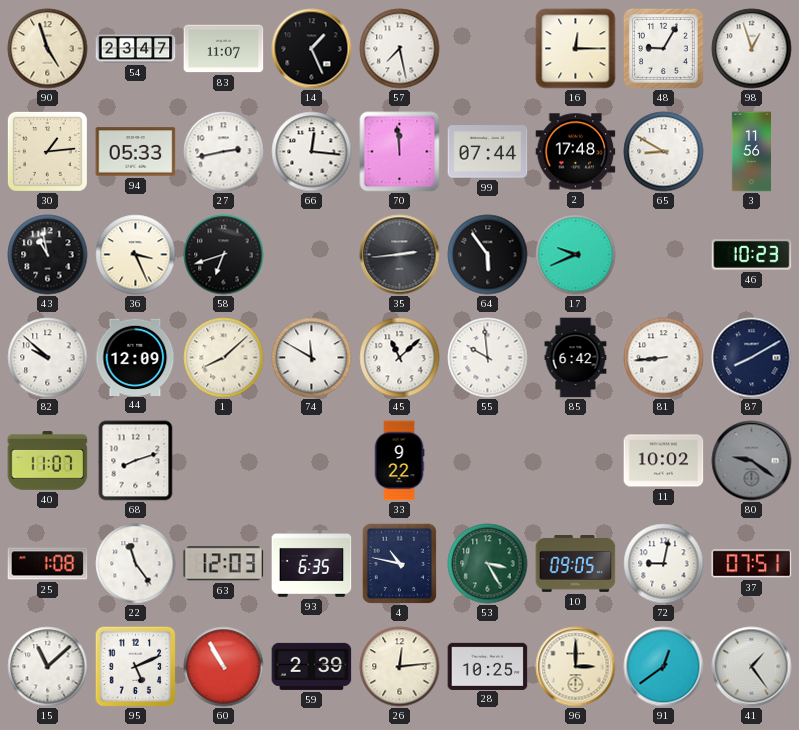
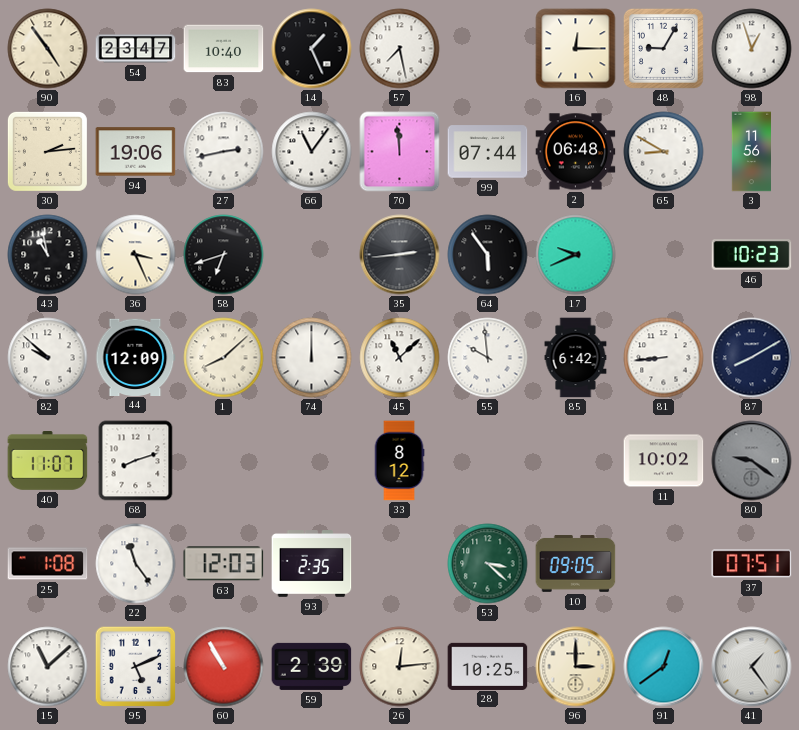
90: 4:57 -> 4:54 (48, 49)
83: 11:07 -> 10:40 (224, 49)
30: 1:14 -> 2:14 (47, 151)
94: 05:33 -> 19:06 (136, 152)
66: 12:16 -> 11:06 (312, 152)
2: 17:48 -> 06:48 (576, 152)
74: 11:50 -> 12:00 (312, 358)
33: 9:22 -> 8:12 (399, 461)
93: 6:35 -> 2:35 (312, 564)
4: 10:47 -> none (400, 563)
53: 3:25 -> 3:22 (488, 564)
72: 9:02 -> none (664, 564)
